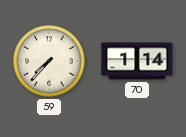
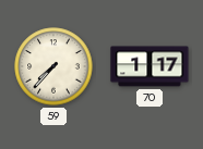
70: 1:14 -> 1:17 (150, 66)
